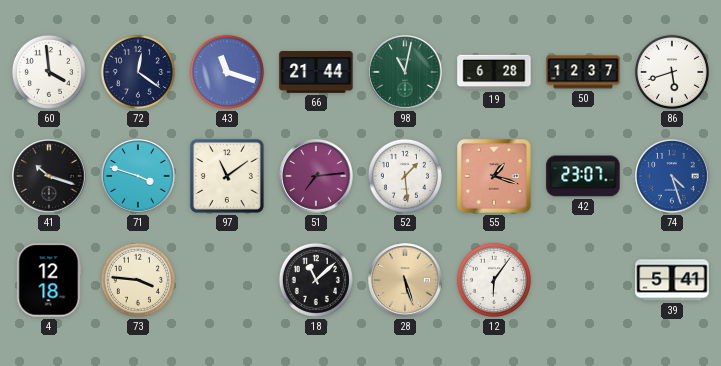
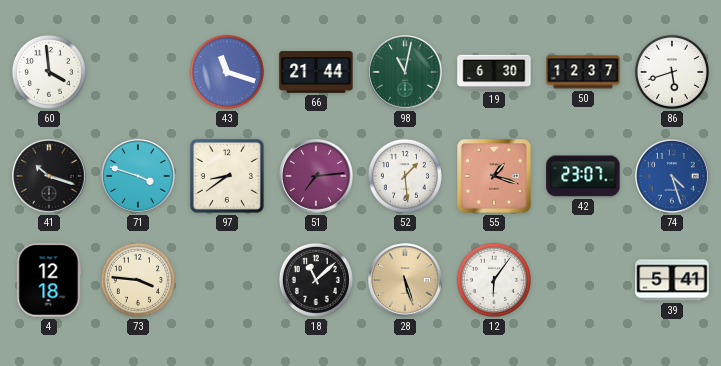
72: 12:21 -> none (138, 72)
19: 6:28 -> 6:30 (494, 72)
97: 11:09 -> 8:39 (227, 176)
